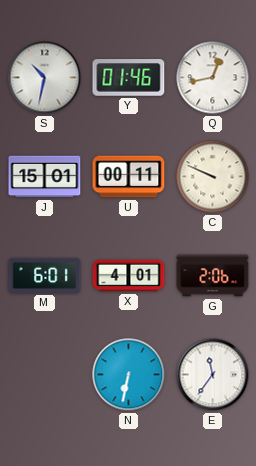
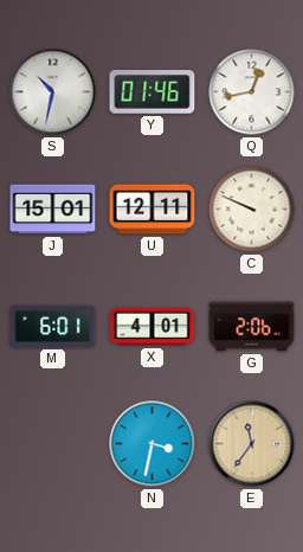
U: 00:11 -> 12:11 (153, 210)
N: 6:32 -> 3:32 (153, 444)
E dial: white -> champagne (252, 444)
